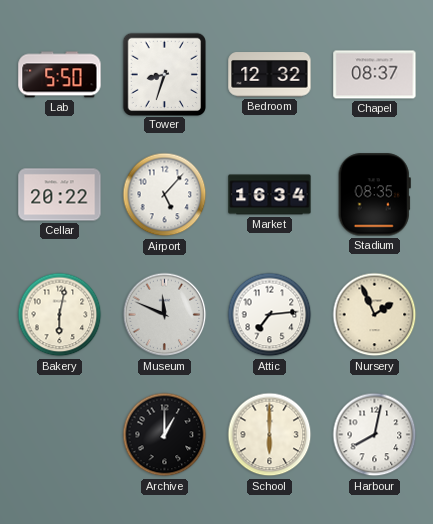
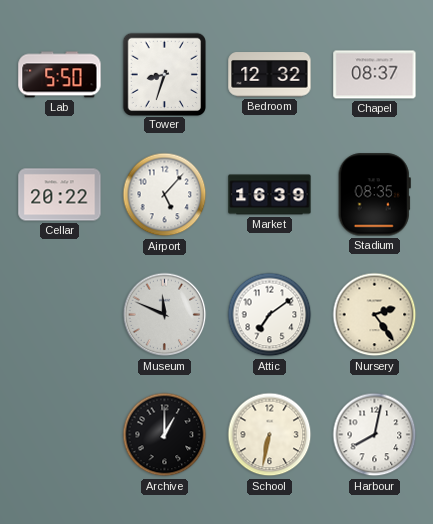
Market: 16:34 -> 16:39 (270, 195)
Bakery: 6:02 -> none (60, 315)
Attic: 7:14 -> 7:09 (270, 315)
Nursery: 1:56 -> 2:24 (375, 315)
School: 6:00 -> 6:32 (270, 435)
